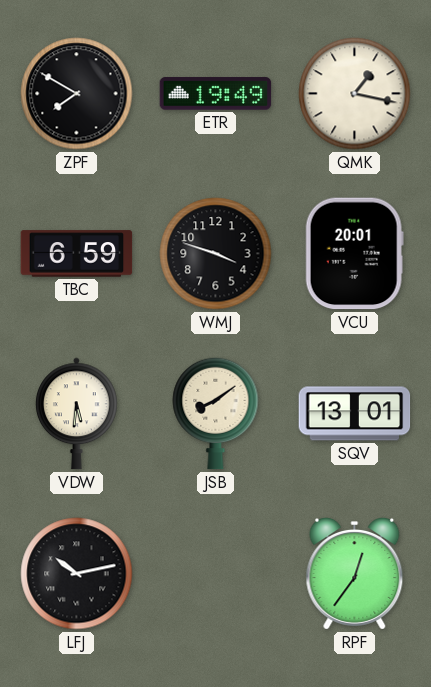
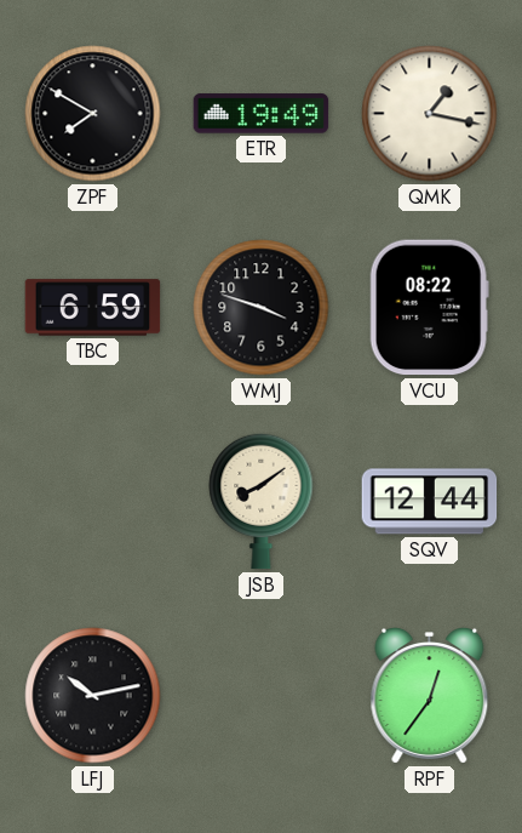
VCU: 20:01 -> 08:22 (429, 308)
VDW: 5:31 -> none (77, 414)
SQV: 13:01 -> 12:44 (430, 502)
